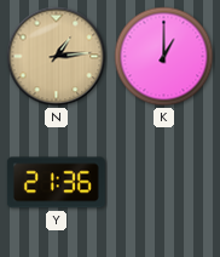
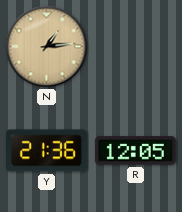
K: 1:00 -> none (164, 57)
R: none -> 12:05 (135, 151)
